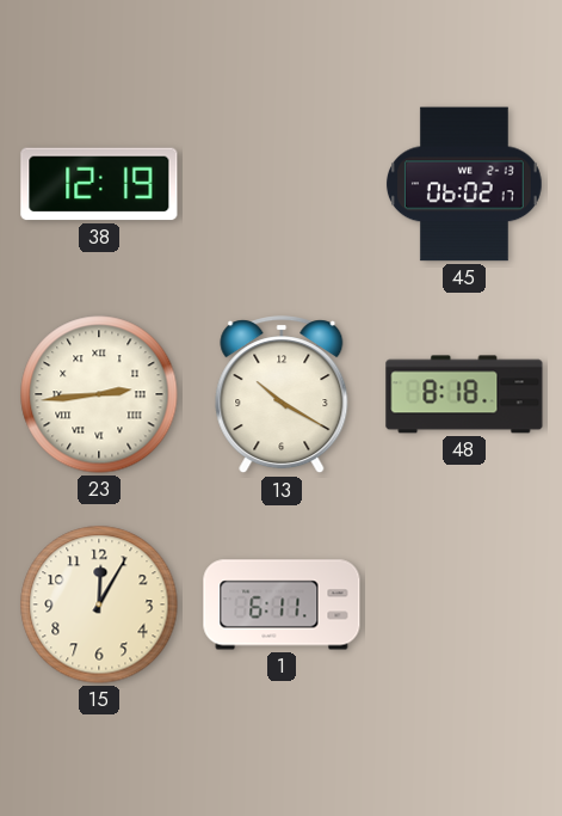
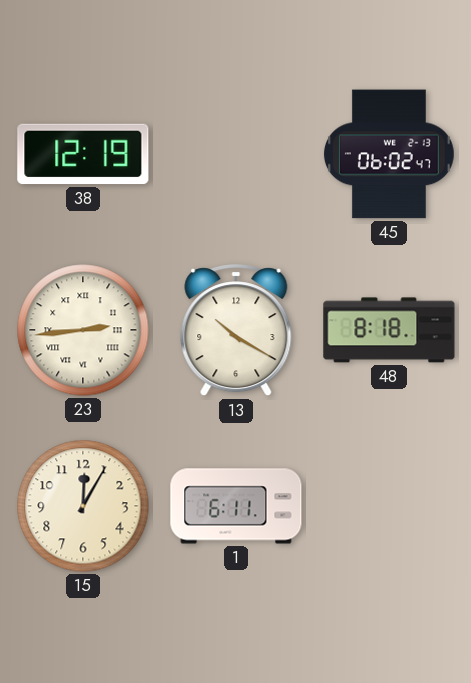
45: 06:02:17 -> 06:02:47 (389, 154)
